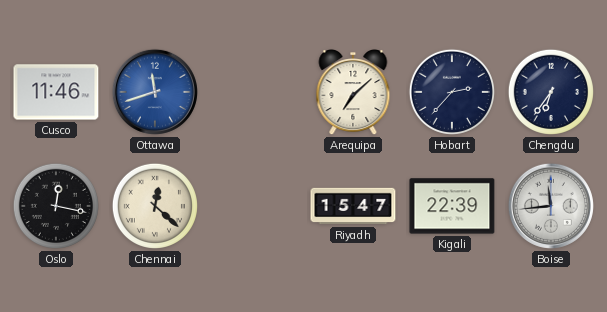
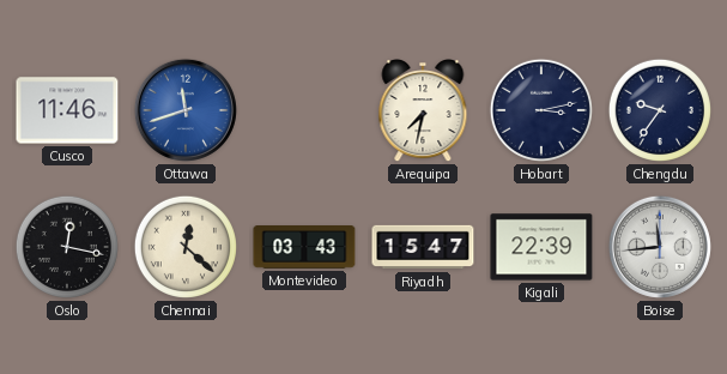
Arequipa: 7:08 -> 7:32 (423, 110)
Hobart: 2:37 -> 3:13 (541, 110)
Chengdu: 6:36 -> 9:36 (660, 110)
Montevideo: none -> 03:43 (304, 248)
